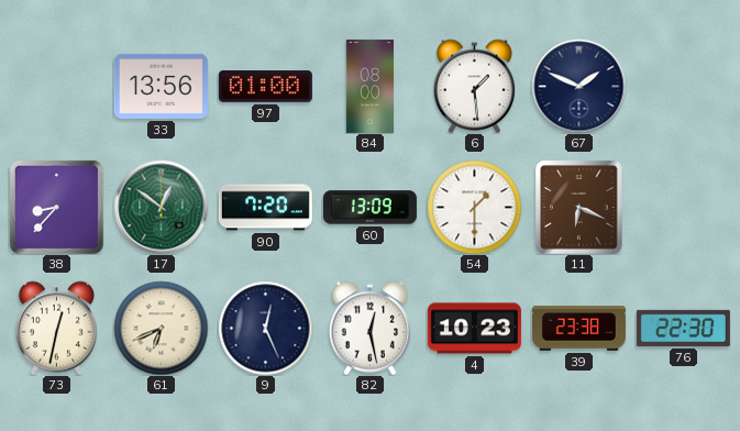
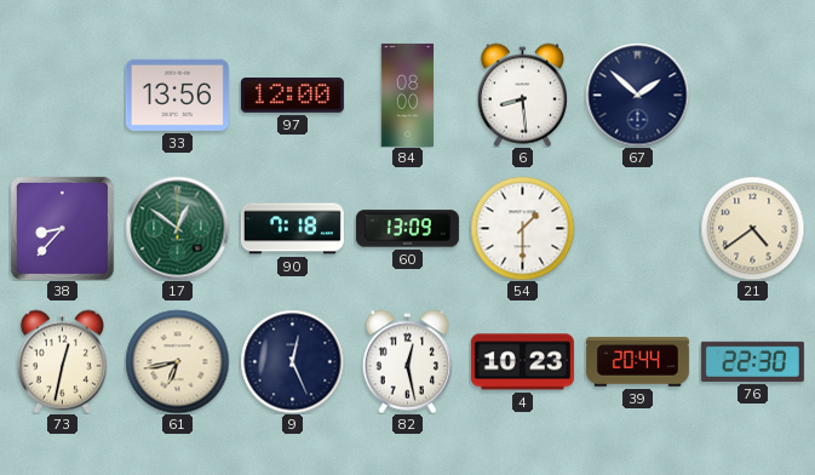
97: 01:00 -> 12:00 (292, 96)
6: 1:29 -> 8:29 (522, 95)
67: 1:49 -> 1:52 (637, 95)
90: 7:20 -> 7:18 (292, 229)
11: 6:19 -> none (579, 207)
21: none -> 4:39 (752, 228)
61: 6:41 -> 6:43 (177, 361)
39: 23:38 -> 20:44 (637, 362)
